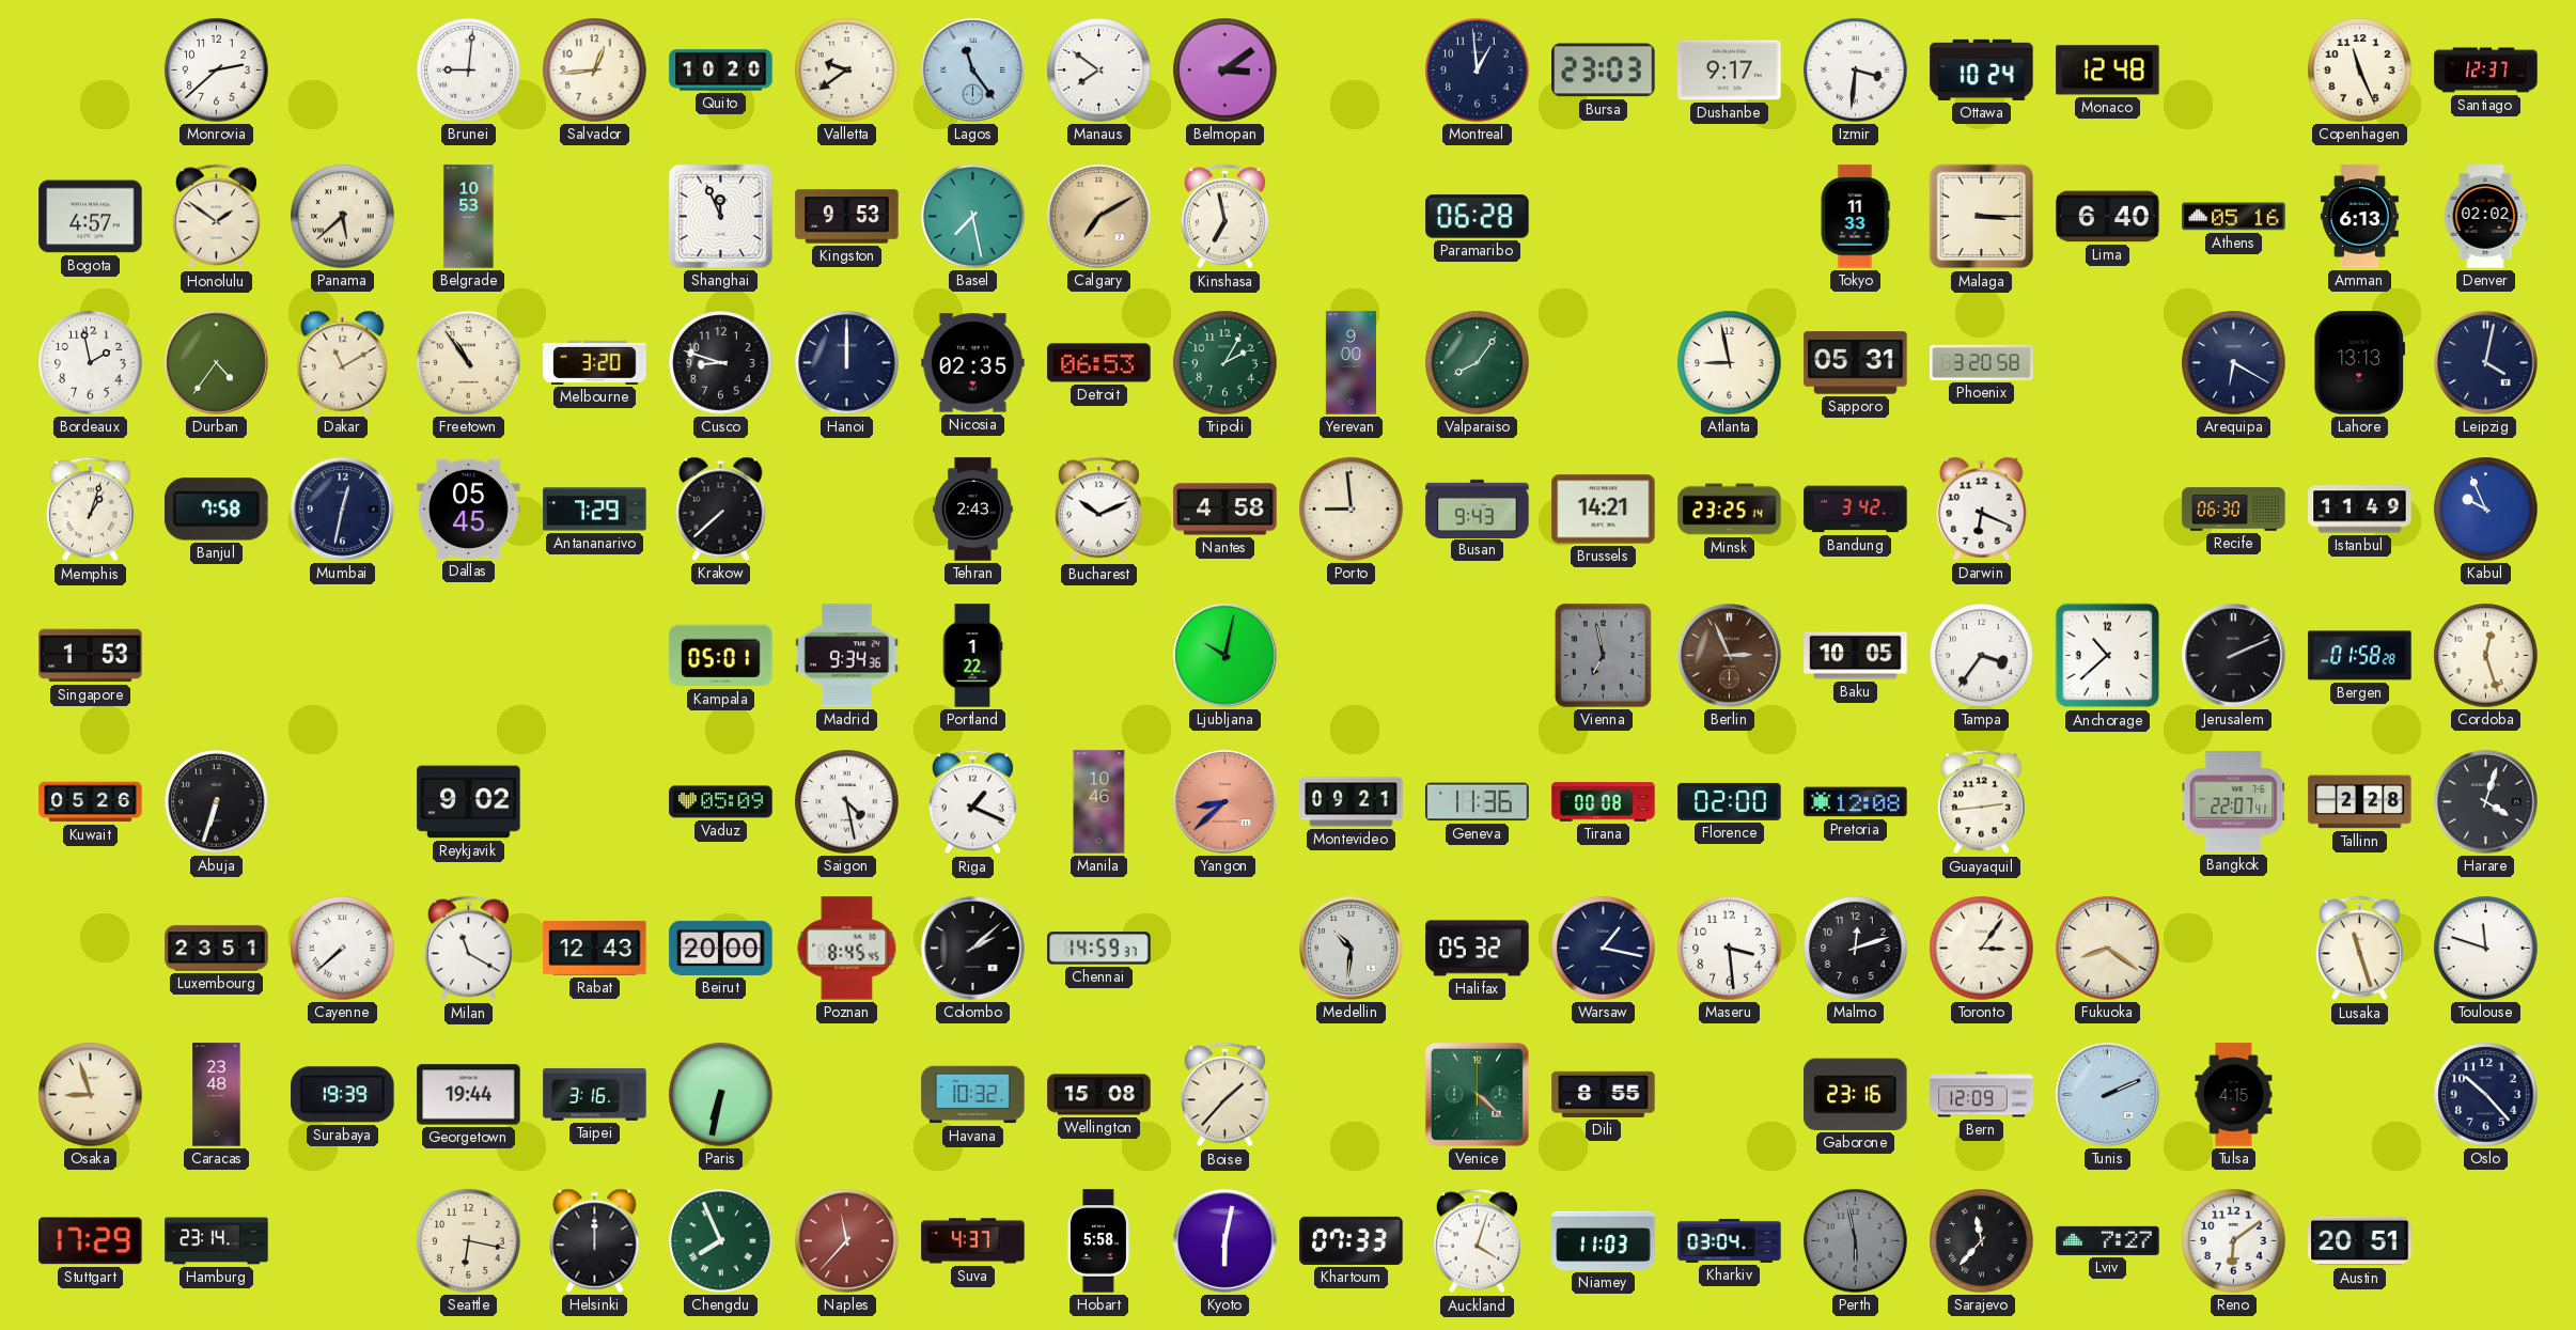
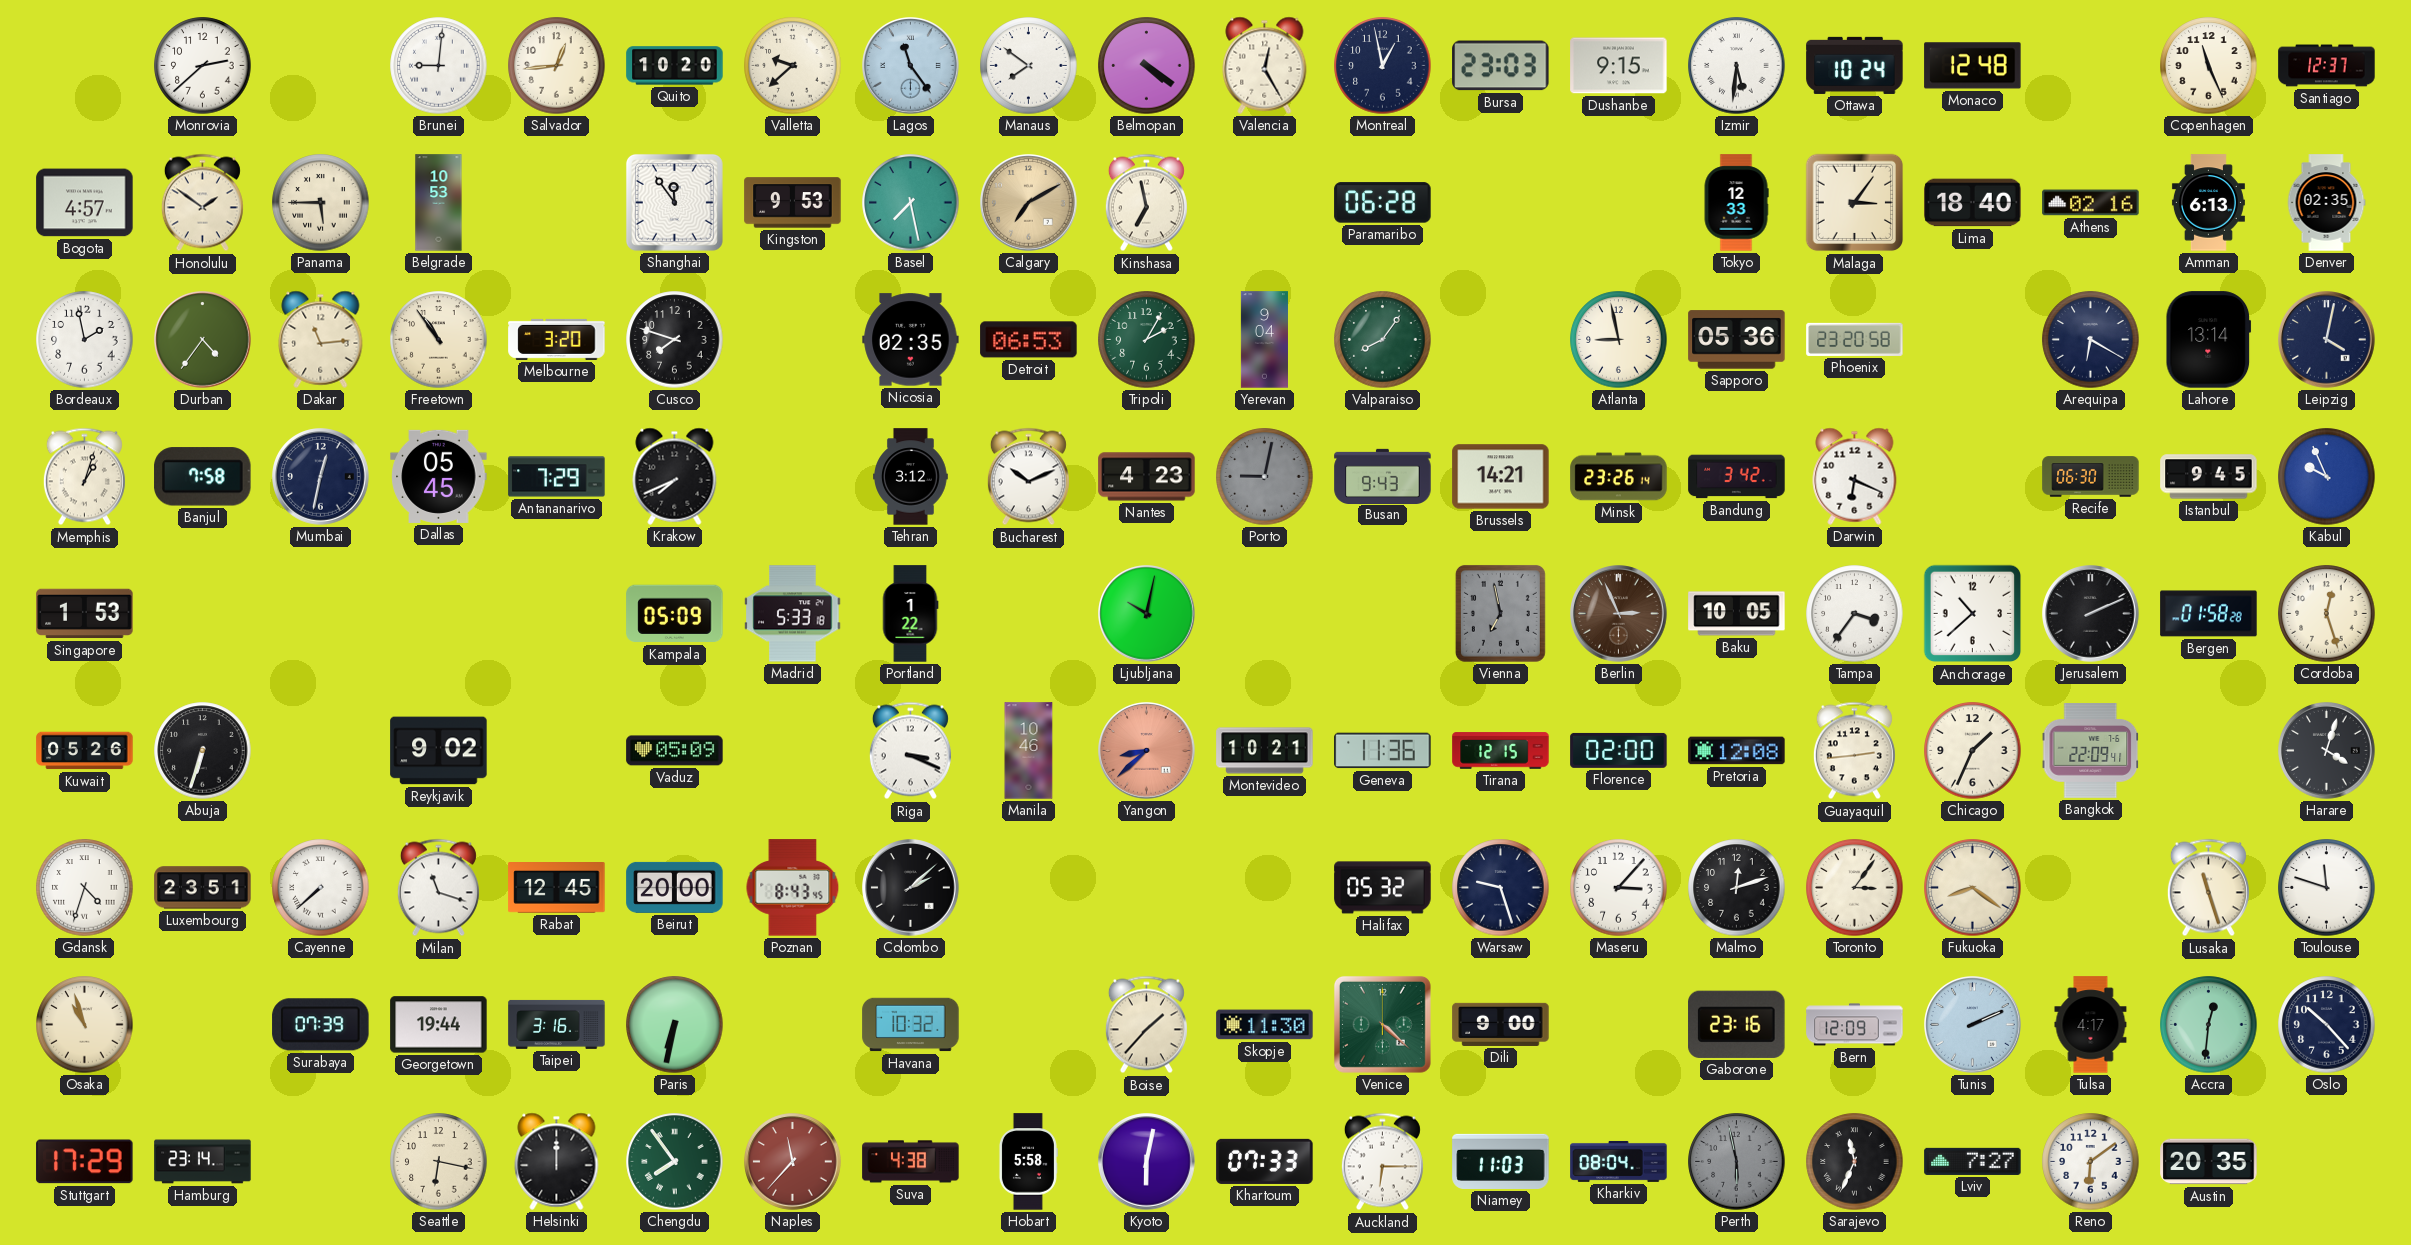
Valletta: 9:39 -> 9:38 (793, 66)
Belmopan: 3:09 -> 4:21 (1147, 66)
Valencia: none -> 12:25 (1265, 65)
Montreal: 12:59 -> 12:58 (1383, 66)
Dushanbe: 9:17 -> 9:15 (1619, 66)
Izmir: 3:31 -> 5:31 (1737, 66)
Panama: 5:38 -> 5:45 (321, 203)
Shanghai: 11:56 -> 11:54 (674, 202)
Tokyo: 11:33 -> 12:33 (1736, 203)
Malaga: 3:15 -> 3:06 (1855, 203)
Lima: 6:40 -> 18:40 (1973, 203)
Athens: 05:16 -> 02:16 (2091, 203)
Denver: 02:02 -> 02:35 (2326, 203)
Dakar: 11:10 -> 11:14 (321, 339)
Cusco: 8:48 -> 7:48 (675, 340)
Hanoi: 12:00 -> none (847, 363)
Yerevan: 9:00 -> 9:04 (1264, 340)
Sapporo: 05:31 -> 05:36 (1737, 340)
Phoenix: 3:20 -> 23:20 (1855, 339)
Lahore: 13:13 -> 13:14 (2209, 340)
Krakow: 7:38 -> 7:41 (675, 476)
Tehran: 2:43 -> 3:12 (911, 477)
Nantes: 4:58 -> 4:23 (1147, 477)
Porto: 8:59 -> 9:02 (1265, 477)
Porto dial: cream -> grey (1265, 477)
Minsk: 23:25 -> 23:26 (1619, 477)
Istanbul: 11:49 -> 9:45 (2209, 477)
Kampala: 05:01 -> 05:09 (675, 614)
Madrid: 9:34 -> 5:33 (793, 614)
Saigon: 4:28 -> none (847, 802)
Riga: 1:19 -> 3:19 (910, 751)
Montevideo: 09:21 -> 10:21 (1265, 751)
Tirana: 00:08 -> 12:15 (1501, 751)
Chicago: none -> 1:34 (1973, 751)
Bangkok: 22:07 -> 22:09 (2091, 751)
Tallinn: 2:28 -> none (2360, 802)
Gdansk: none -> 4:33 (85, 888)
Milan: 11:20 -> 11:18 (438, 888)
Rabat: 12:43 -> 12:45 (557, 888)
Poznan: 8:45 -> 8:43 (793, 888)
Chennai: 14:59 -> none (1099, 949)
Medellin: 10:31 -> none (1352, 949)
Warsaw: 1:17 -> 9:27 (1501, 888)
Maseru: 3:29 -> 3:07 (1619, 888)
Osaka: 8:57 -> 10:57 (85, 1025)
Caracas: 23:48 -> none (217, 1095)
Surabaya: 19:39 -> 07:39 (321, 1025)
Wellington: 15:08 -> none (1099, 1095)
Skopje: none -> 11:30 (1265, 1025)
Dili: 8:55 -> 9:00 (1501, 1024)
Tulsa: 4:15 -> 4:17 (2091, 1025)
Accra: none -> 12:31 (2209, 1025)
Chengdu: 7:56 -> 7:54 (675, 1162)
Suva: 4:37 -> 4:38 (911, 1162)
Auckland: 4:03 -> 6:15 (1382, 1162)
Kharkiv: 03:04 -> 08:04 (1619, 1161)
Sarajevo: 11:37 -> 11:34 (1855, 1162)
Austin: 20:51 -> 20:35 (2209, 1162)
